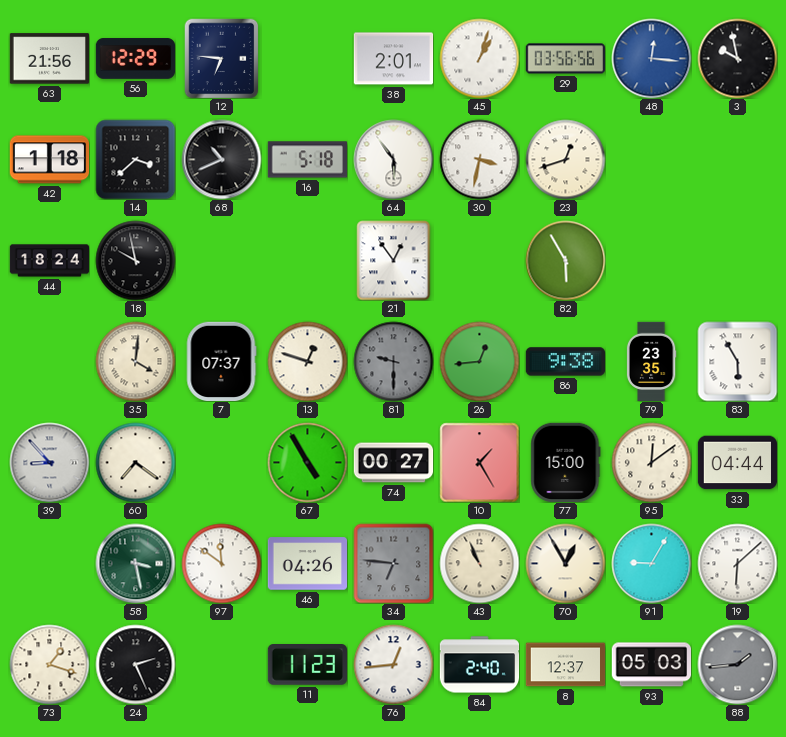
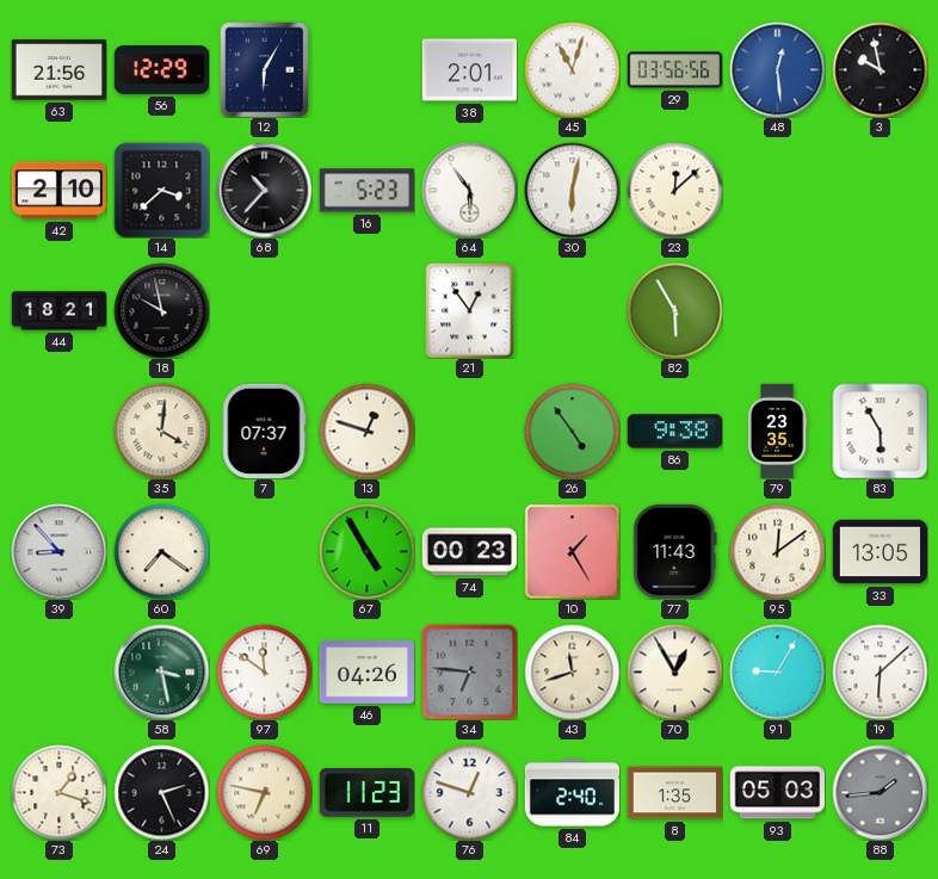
12: 6:46 -> 6:05 (265, 69)
45: 1:03 -> 11:03 (572, 69)
48: 12:16 -> 12:29 (777, 69)
42: 1:18 -> 2:10 (58, 191)
68: 10:41 -> 10:37 (264, 190)
16: 5:18 -> 5:23 (366, 191)
30: 3:32 -> 6:02 (572, 190)
23: 12:42 -> 12:08 (674, 190)
44: 18:24 -> 18:21 (58, 311)
81: 9:30 -> none (393, 361)
26: 12:44 -> 4:54 (572, 431)
74: 00:27 -> 00:23 (469, 552)
77: 15:00 -> 11:43 (675, 551)
33: 04:44 -> 13:05 (880, 552)
43: 10:56 -> 11:42 (572, 671)
69: none -> 6:47 (264, 792)
76: 12:44 -> 12:48 (469, 792)
8: 12:37 -> 1:35 (674, 793)
